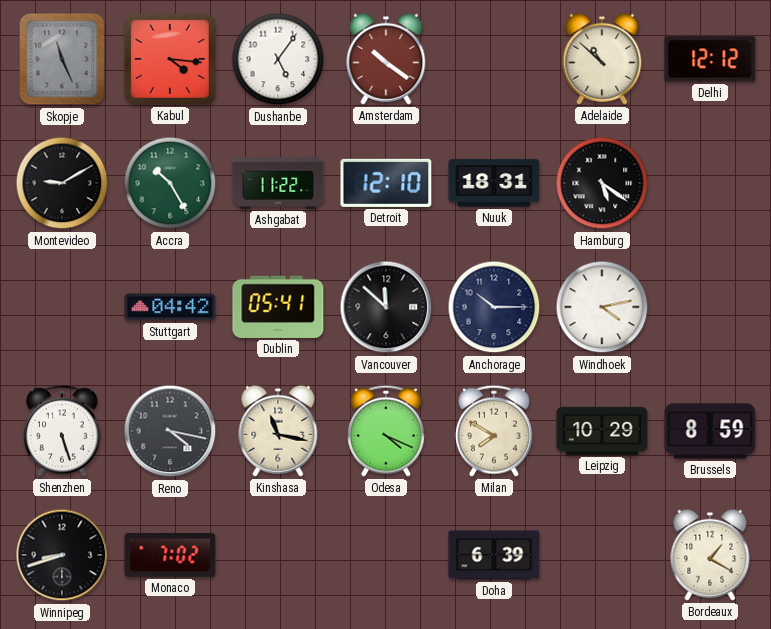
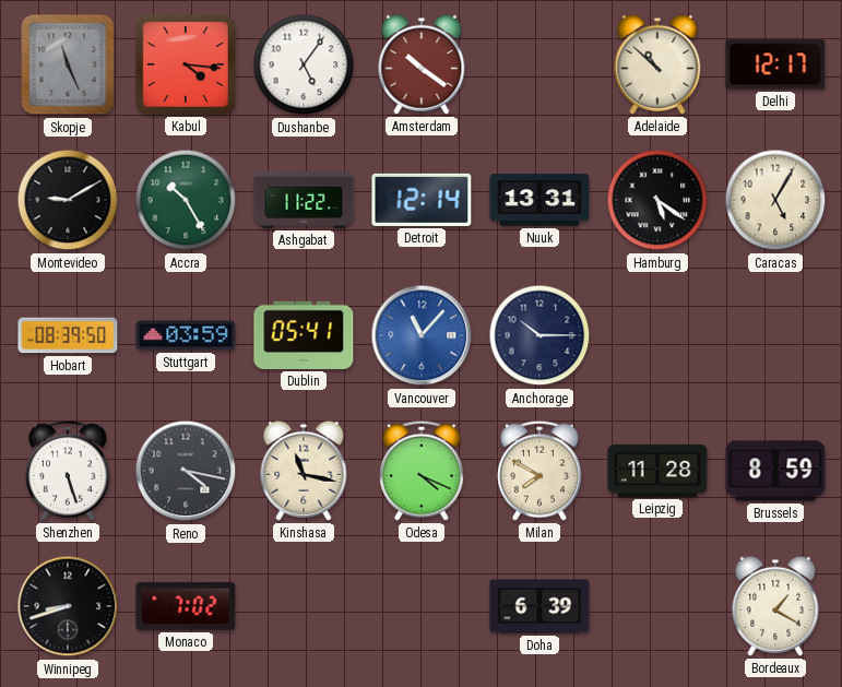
Delhi: 12:12 -> 12:17 (775, 64)
Detroit: 12:10 -> 12:14 (422, 200)
Nuuk: 18:31 -> 13:31 (539, 200)
Caracas: none -> 5:05 (775, 200)
Hobart: none -> 08:39 (68, 335)
Stuttgart: 04:42 -> 03:59 (186, 335)
Vancouver: 11:52 -> 11:07 (422, 335)
Vancouver dial: black -> blue (422, 335)
Windhoek: 4:13 -> none (602, 307)
Leipzig: 10:29 -> 11:28 (657, 471)
